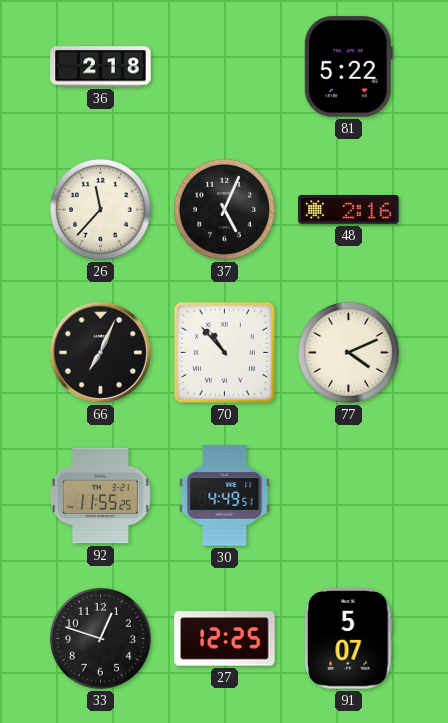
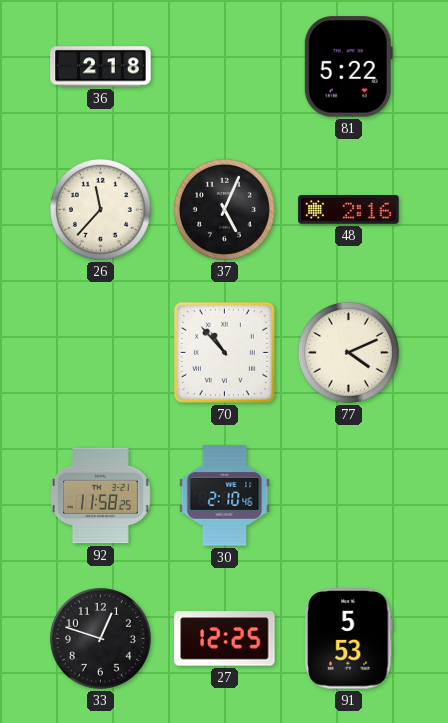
66: 7:04 -> none (100, 352)
92: 11:55 -> 11:58 (100, 496)
30: 4:49 -> 2:10 (225, 496)
91: 5:07 -> 5:53 (349, 639)
